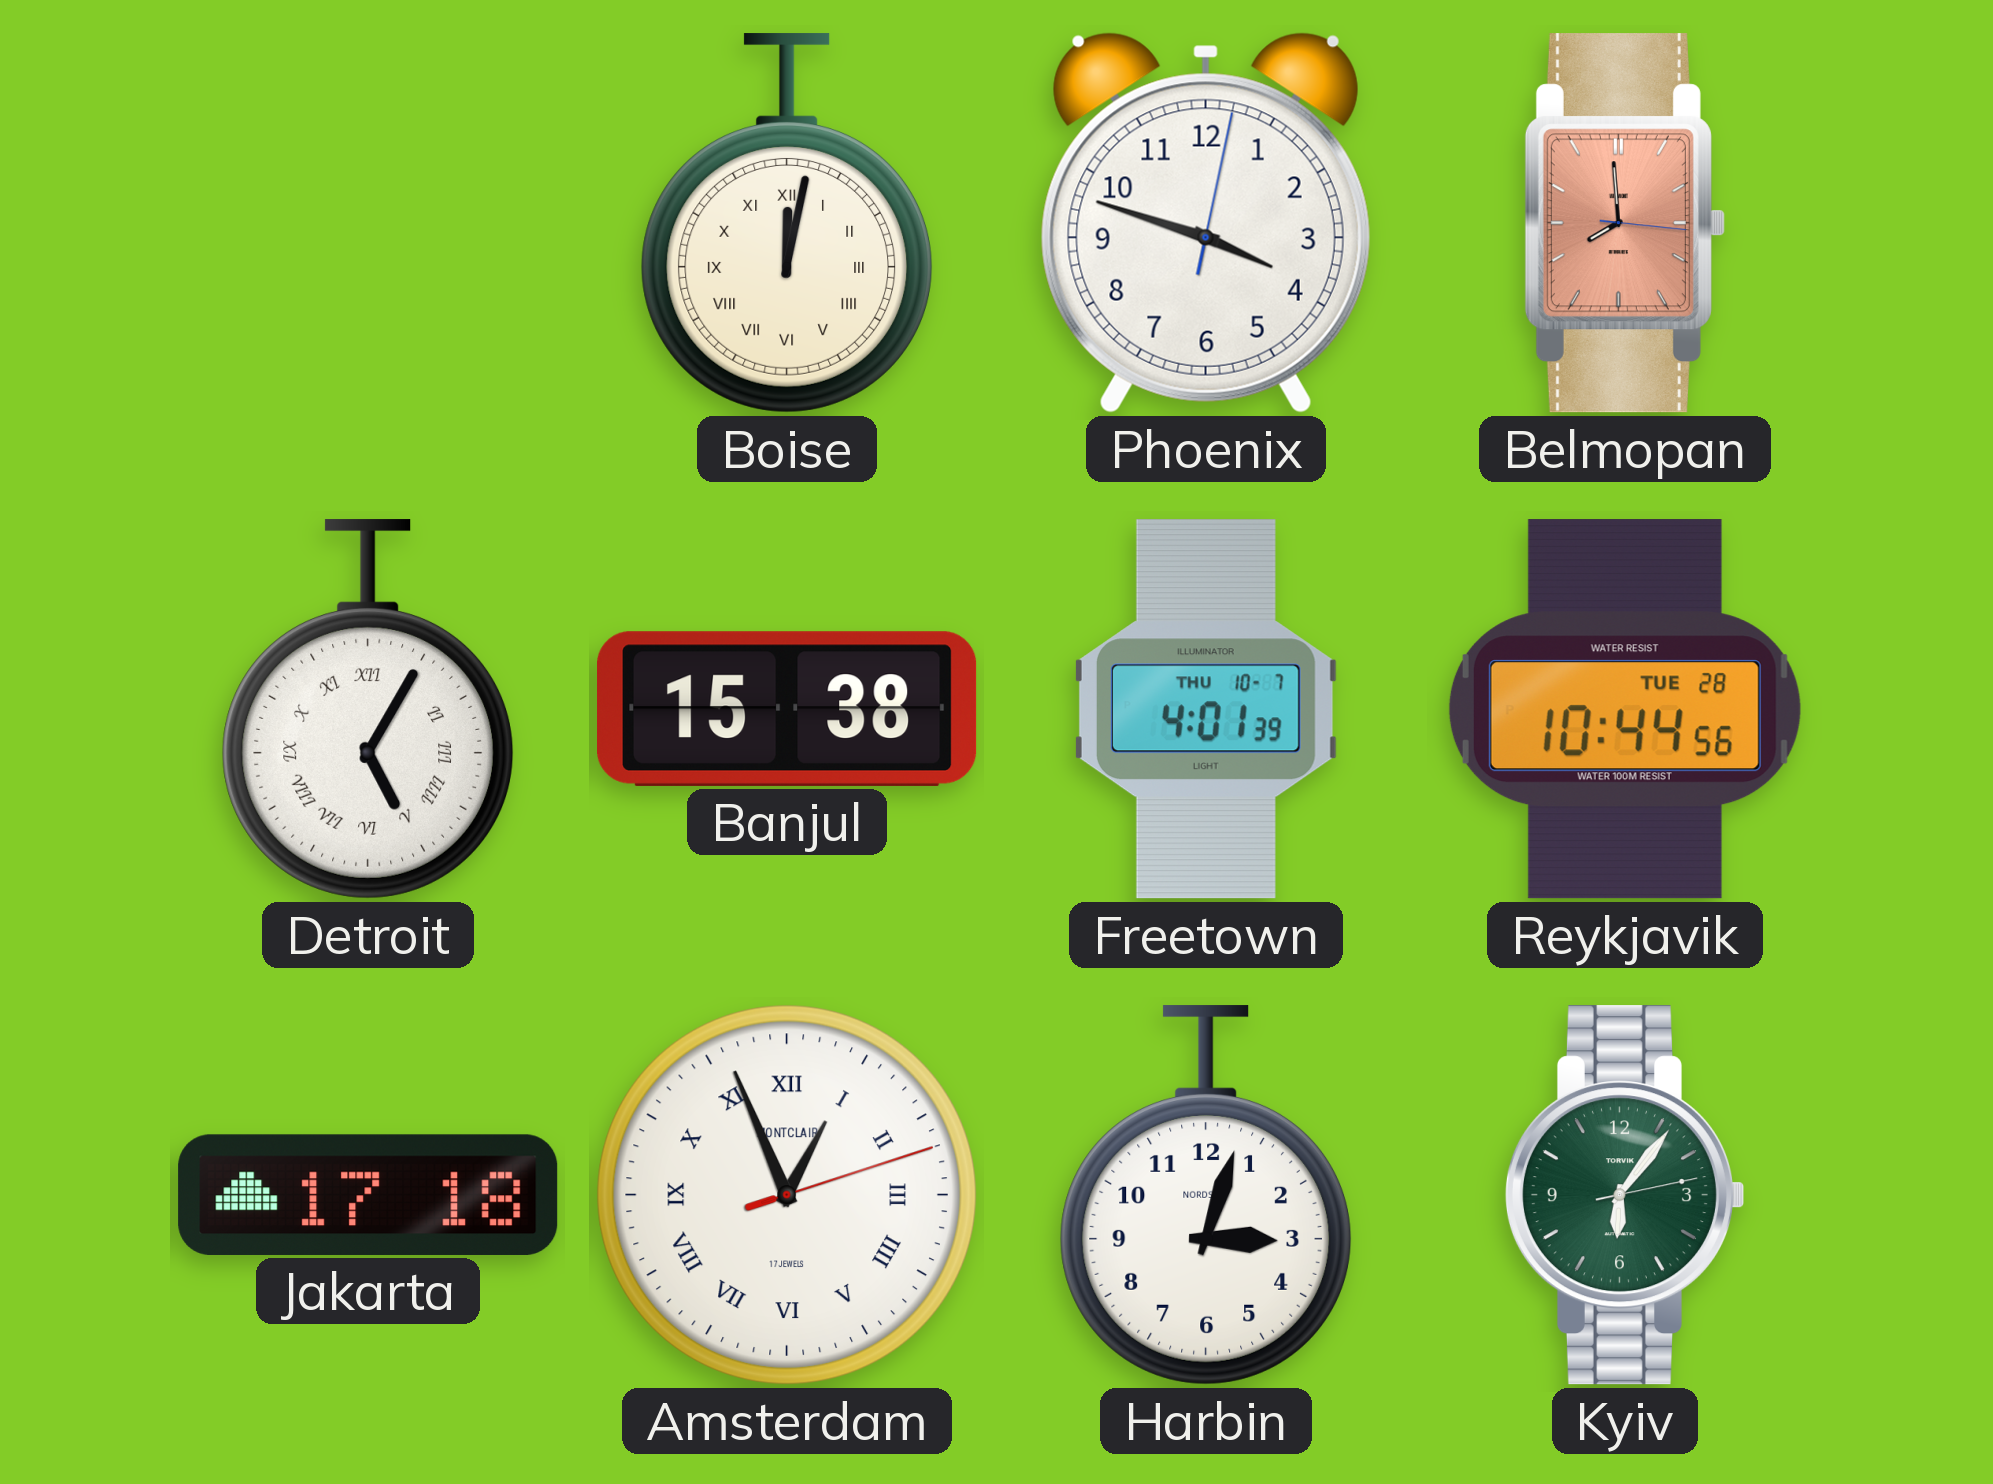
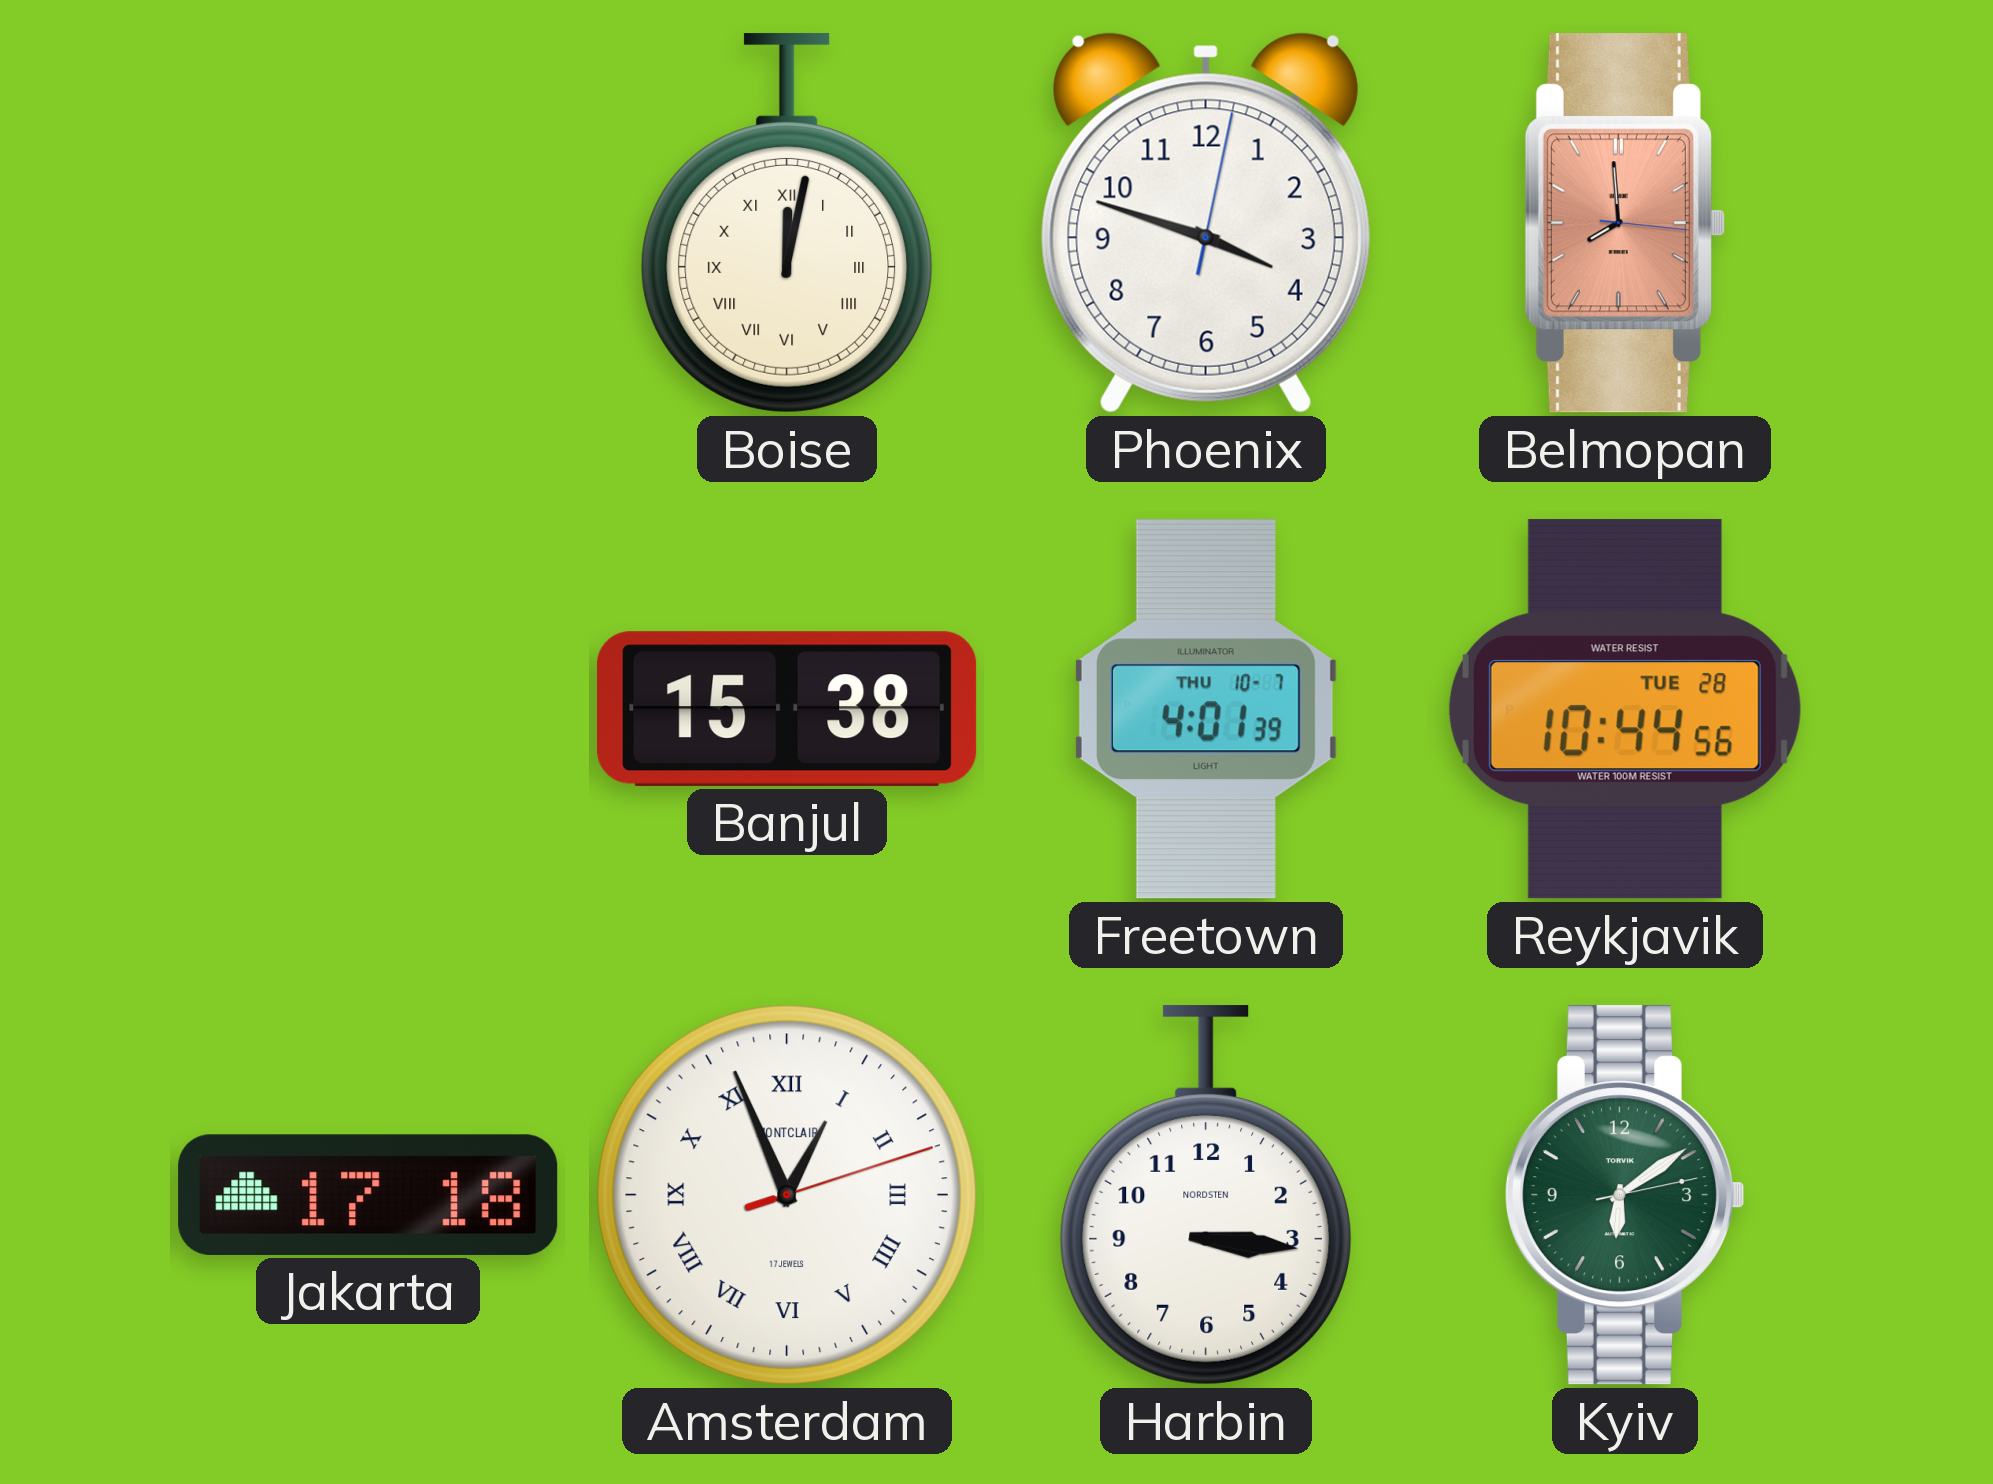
Detroit: 5:05 -> none (367, 709)
Harbin: 3:03 -> 3:16 (1205, 1195)
Kyiv: 6:06 -> 6:09 (1624, 1195)
